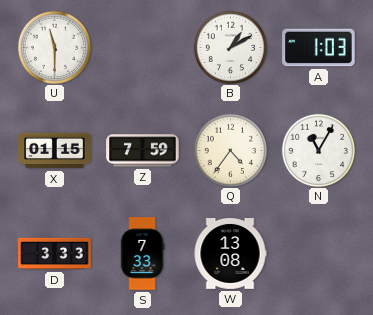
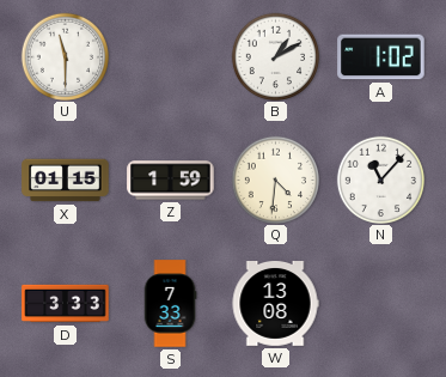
A: 1:03 -> 1:02 (381, 57)
Z: 7:59 -> 1:59 (171, 181)
Q: 4:36 -> 4:31 (275, 180)
N: 11:05 -> 11:07 (380, 180)
